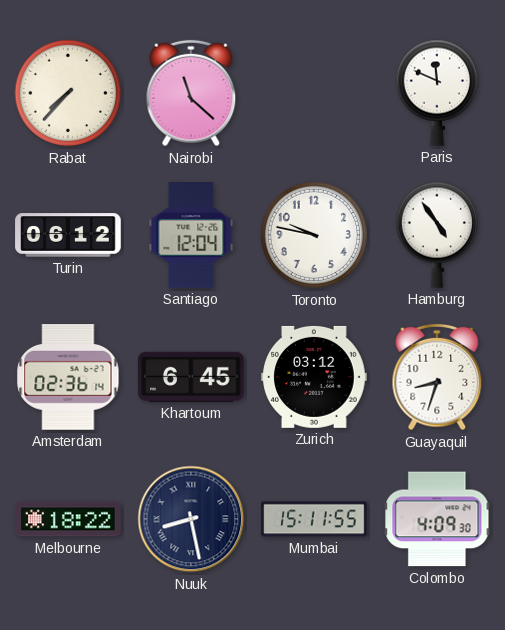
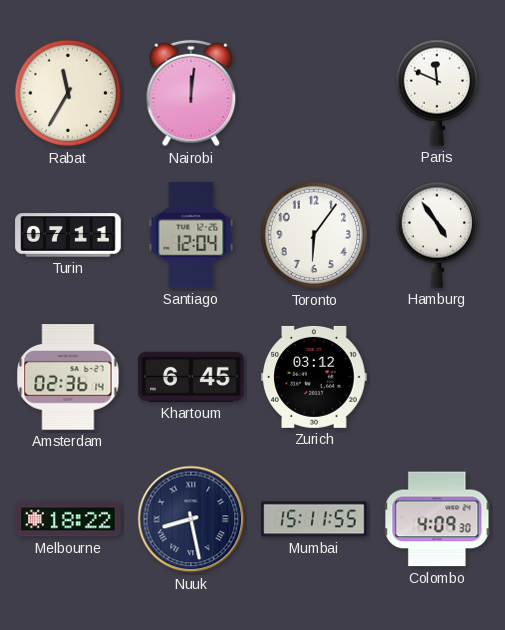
Rabat: 7:37 -> 11:35 (68, 93)
Nairobi: 11:22 -> 12:01 (191, 93)
Turin: 06:12 -> 07:11 (68, 235)
Toronto: 9:47 -> 6:06 (314, 235)
Guayaquil: 8:33 -> none (437, 377)
